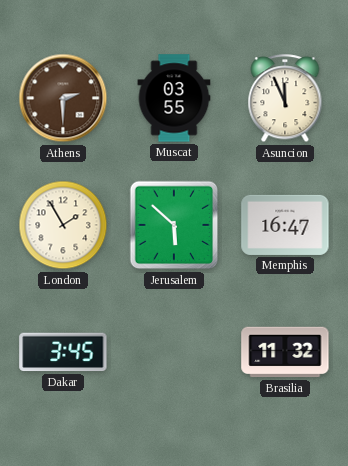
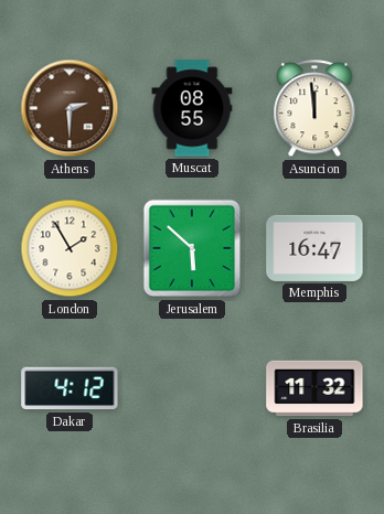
Muscat: 03:55 -> 08:55 (192, 108)
Asuncion: 11:56 -> 11:59 (314, 109)
Dakar: 3:45 -> 4:12 (70, 388)
